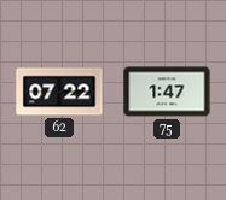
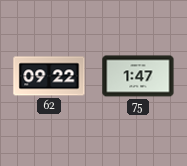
62: 07:22 -> 09:22 (49, 76)
